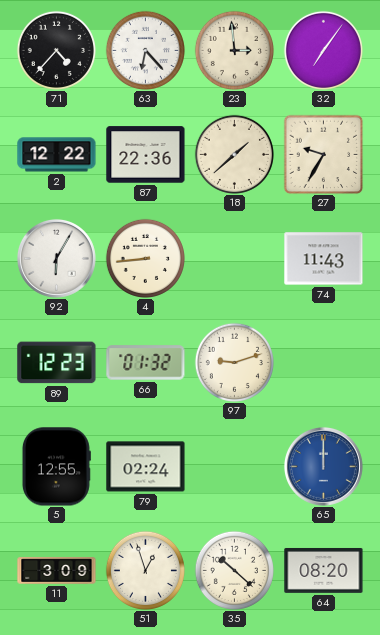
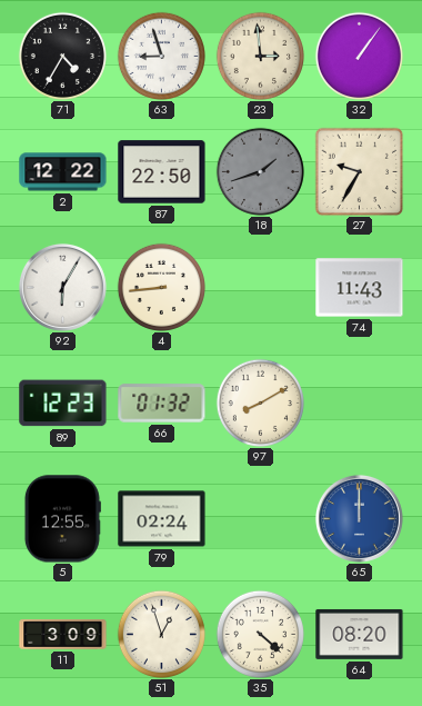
71: 4:37 -> 4:35 (62, 56)
63: 6:23 -> 8:57 (161, 56)
32: 7:06 -> 1:06 (359, 56)
87: 22:36 -> 22:50 (162, 172)
18: 1:38 -> 1:42 (260, 171)
18 dial: cream -> grey (260, 171)
97: 9:12 -> 8:10 (260, 402)
35: 10:22 -> 4:22 (260, 634)
